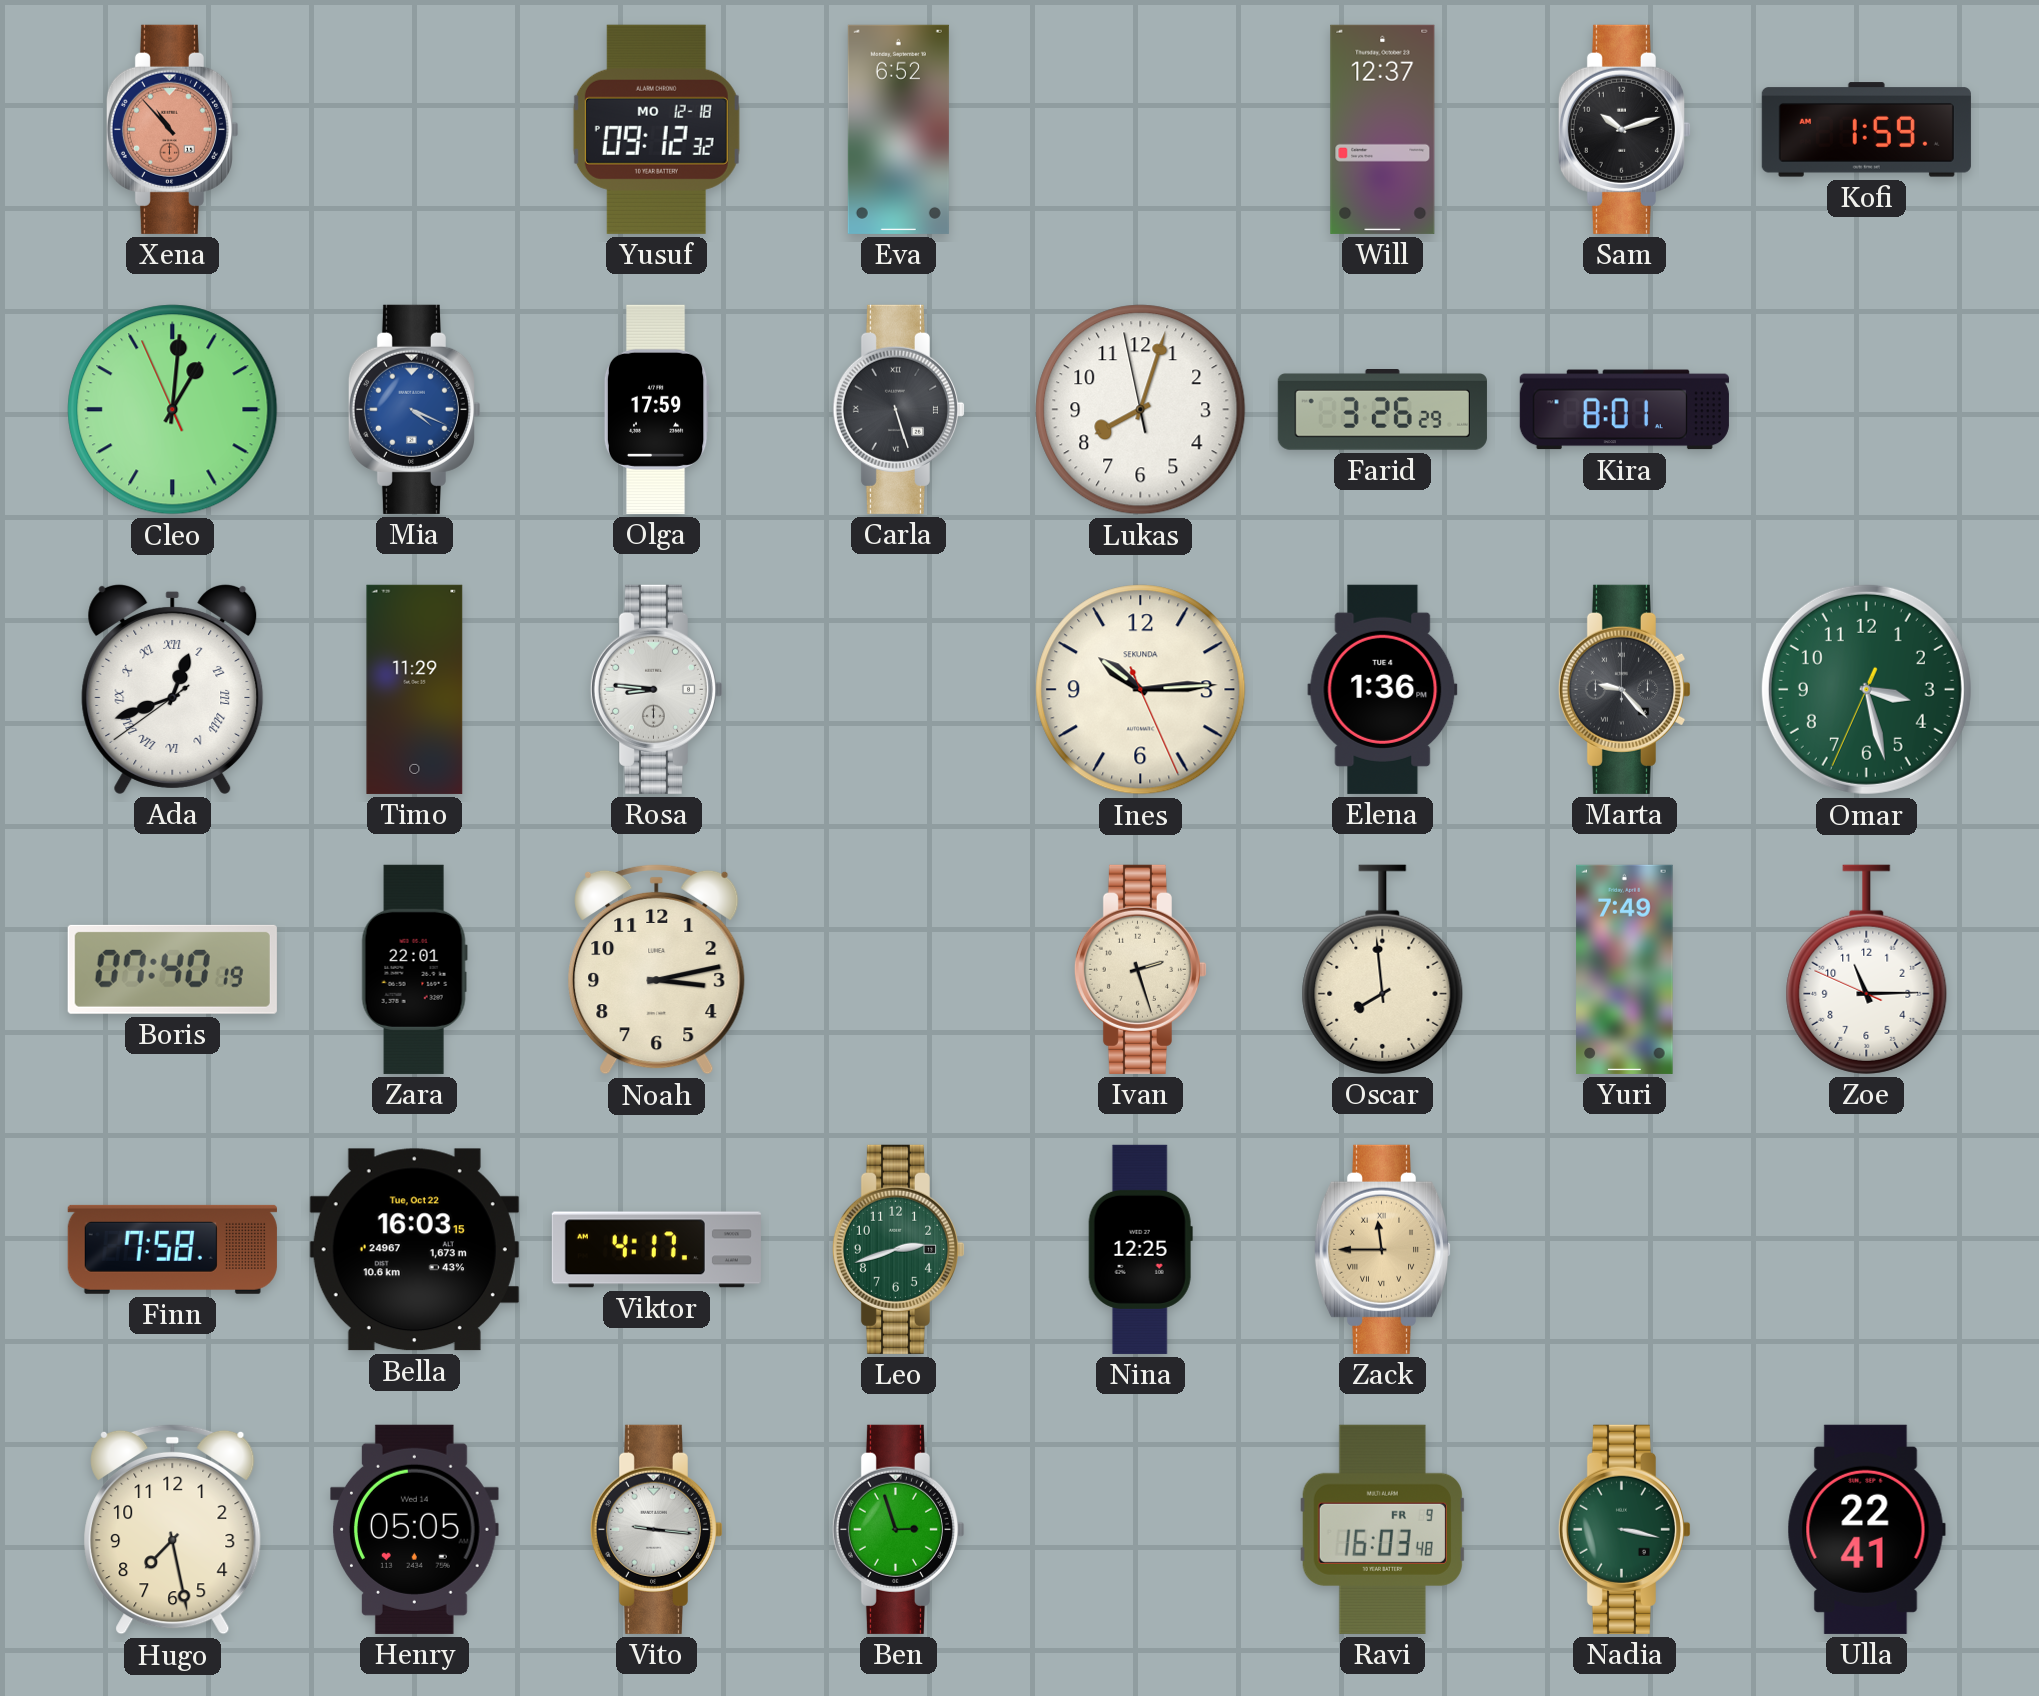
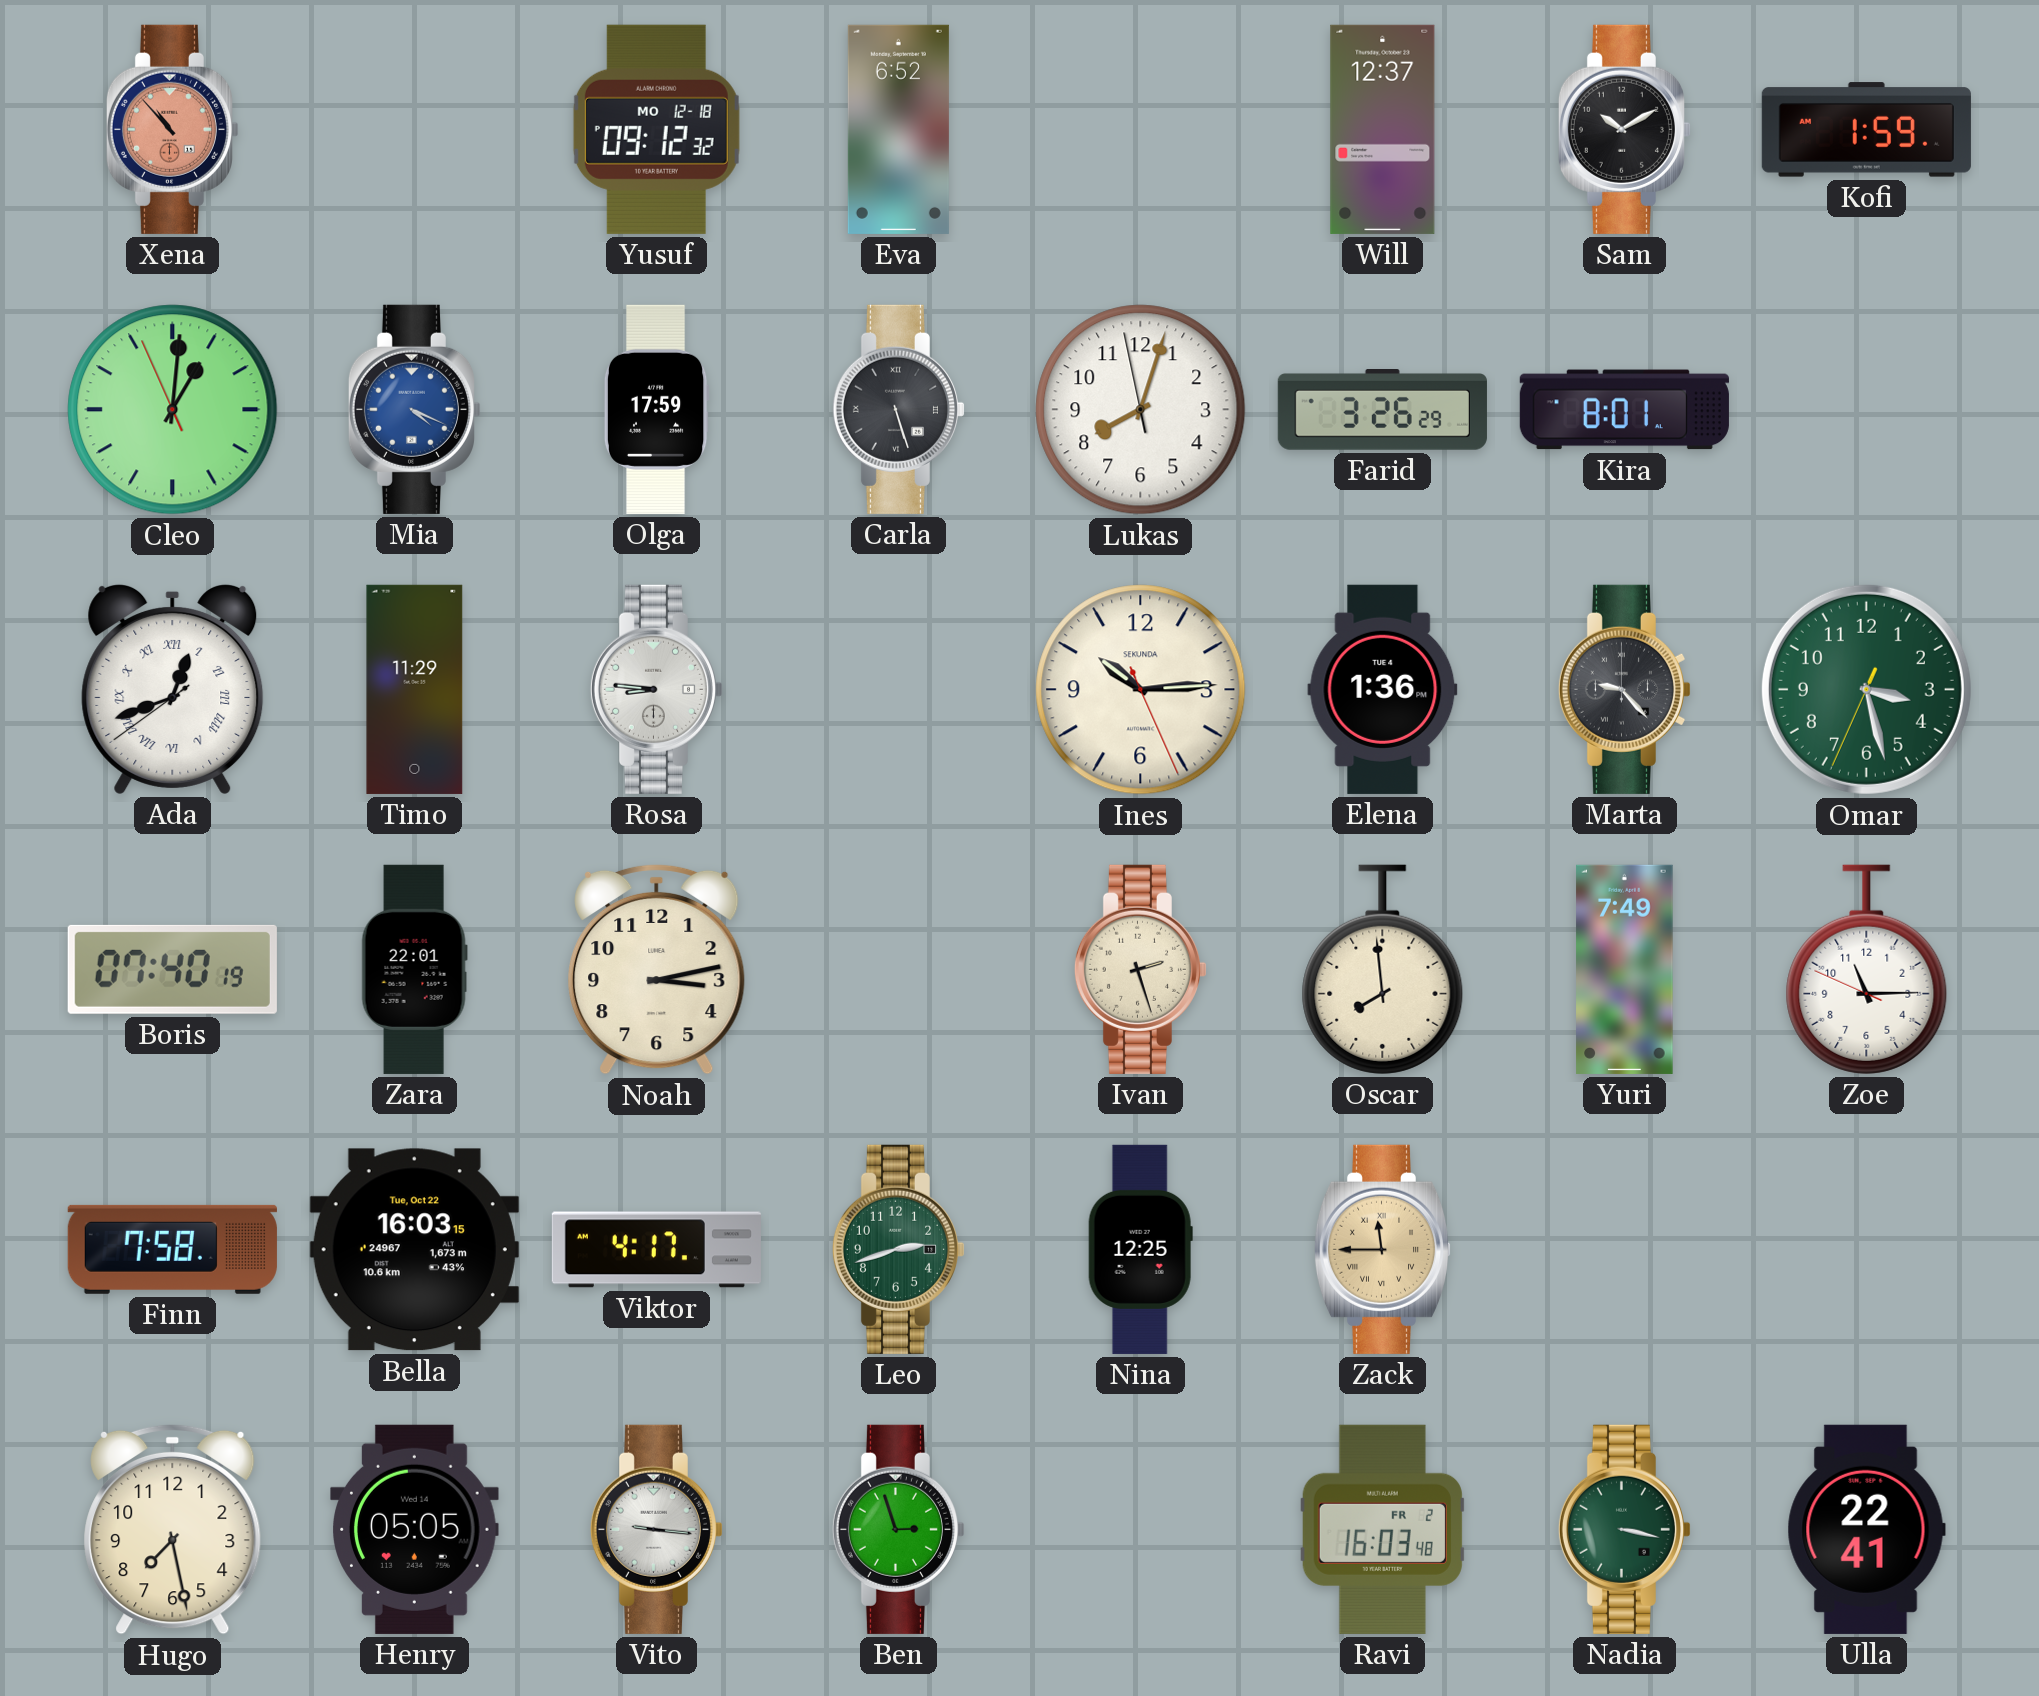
Sam: 10:12 -> 10:10 (1624, 129)
Ravi date: FR 9 -> FR 2 (1382, 1529)
